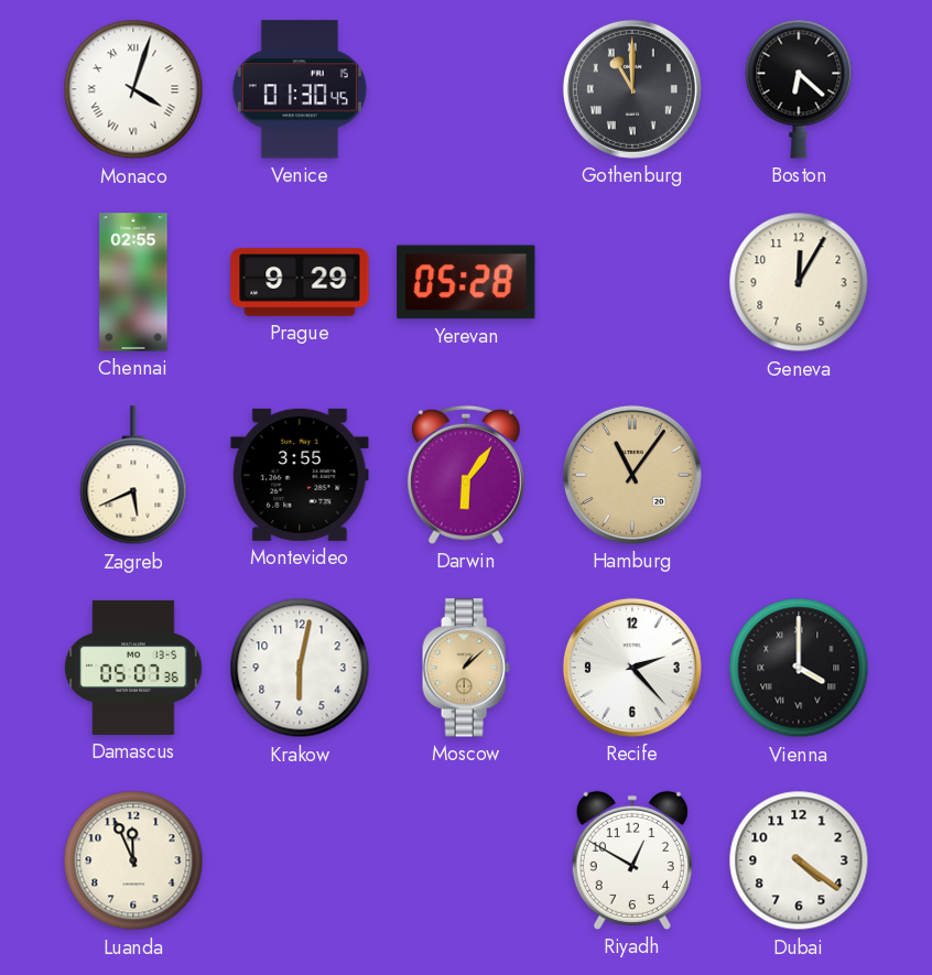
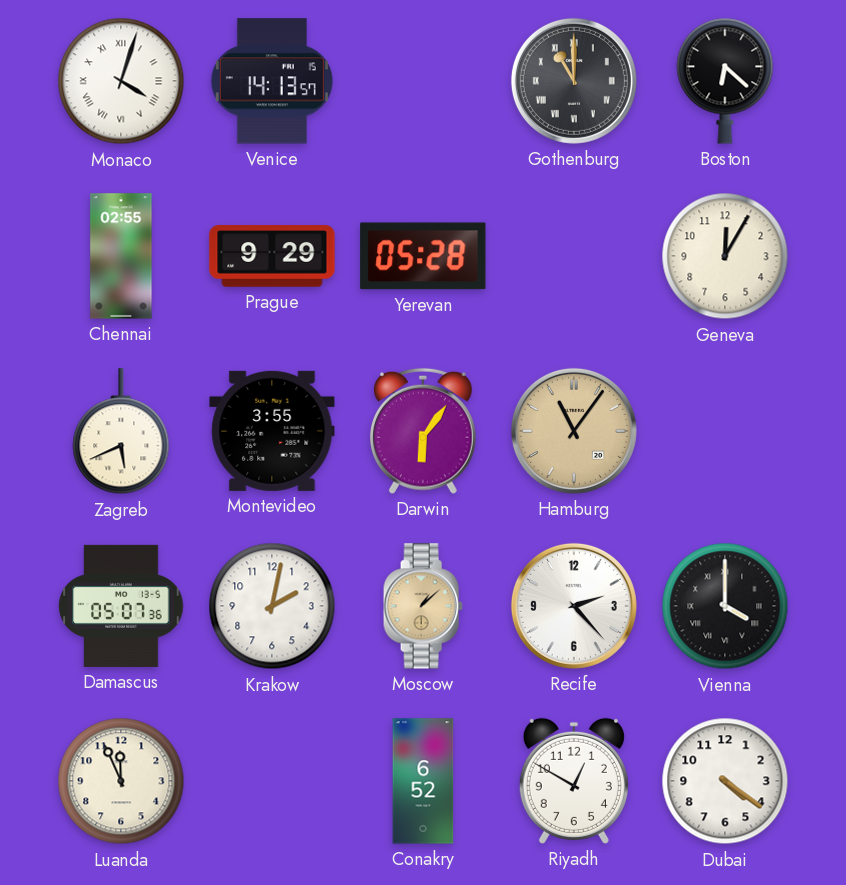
Venice: 01:30 -> 14:13 (272, 81)
Krakow: 6:02 -> 2:02 (272, 606)
Conakry: none -> 6:52 (423, 781)
